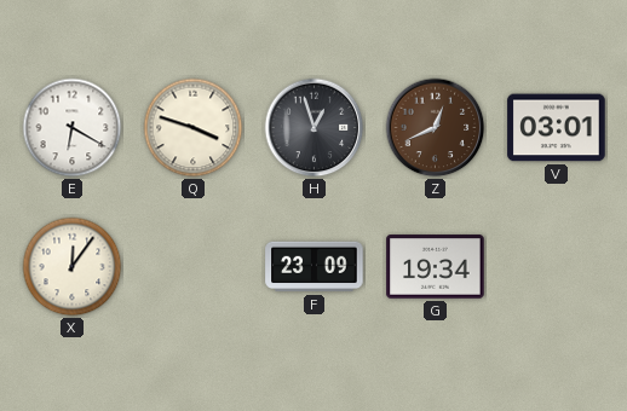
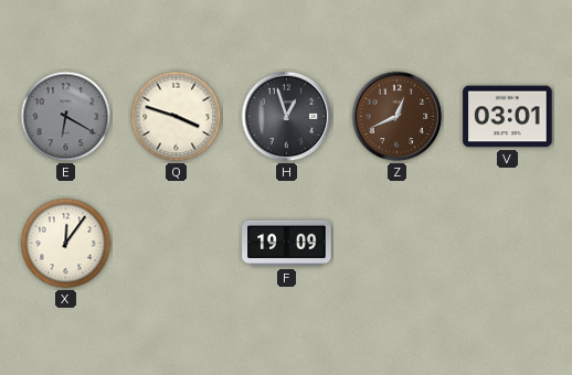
E dial: white -> grey (66, 117)
F: 23:09 -> 19:09 (287, 244)
G: 19:34 -> none (436, 267)
